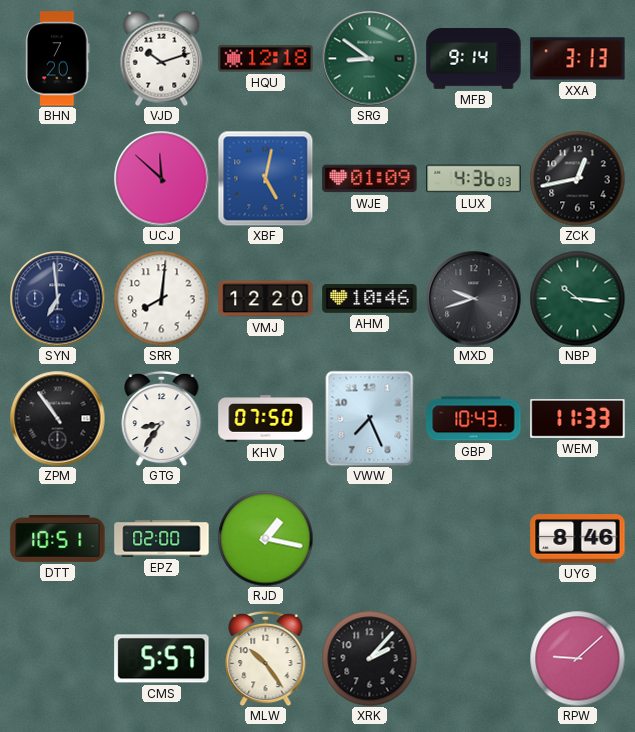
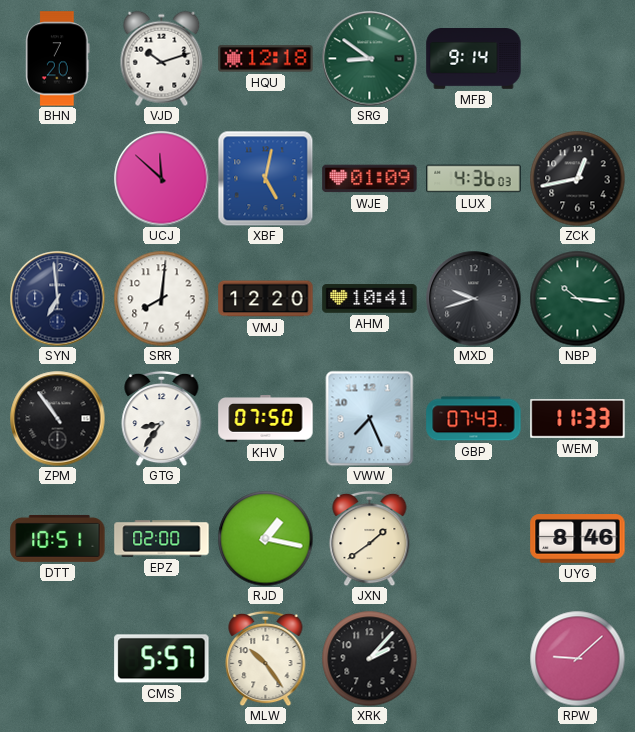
XXA: 3:13 -> none (578, 59)
AHM: 10:46 -> 10:41 (370, 299)
GBP: 10:43 -> 07:43 (474, 419)
JXN: none -> 1:39 (370, 538)
